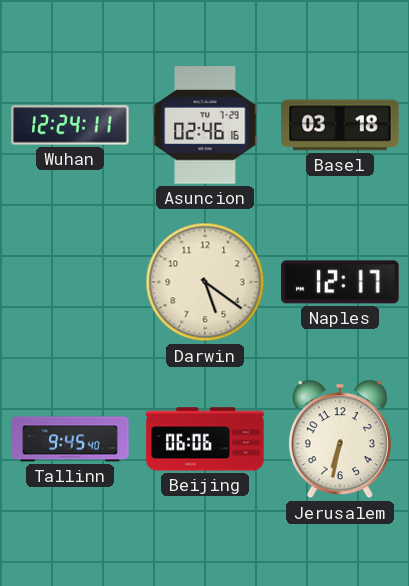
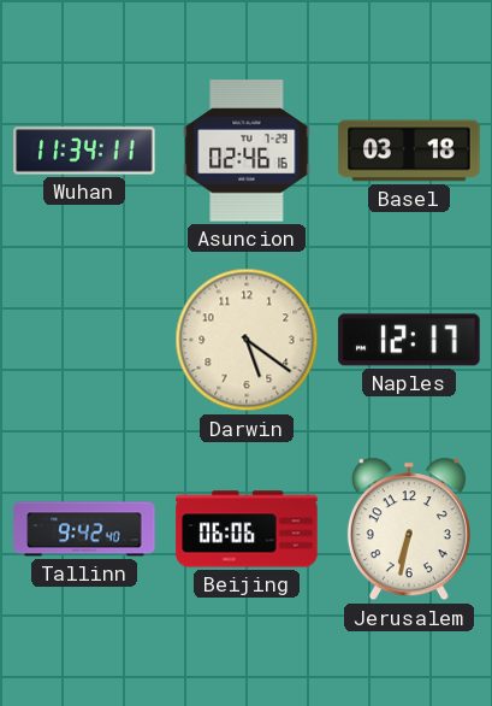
Wuhan: 12:24 -> 11:34 (84, 151)
Tallinn: 9:45 -> 9:42 (84, 529)
